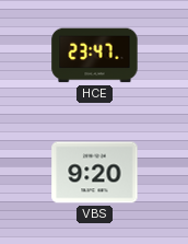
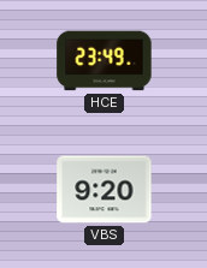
HCE: 23:47 -> 23:49 (105, 61)
